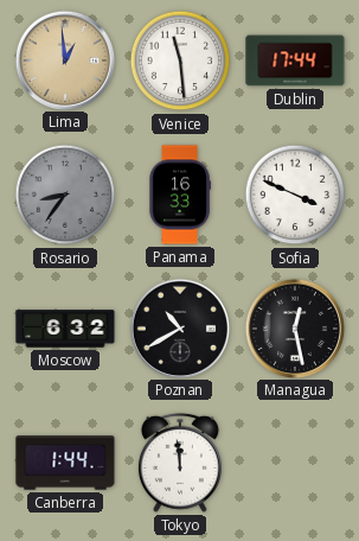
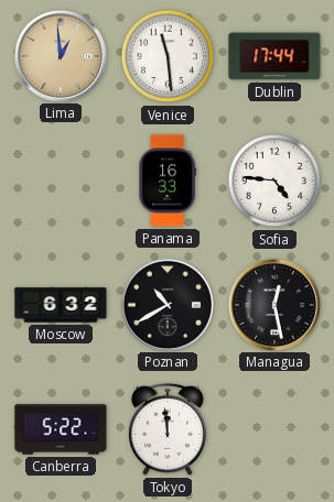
Rosario: 8:36 -> none (65, 195)
Sofia: 3:49 -> 4:46 (274, 181)
Canberra: 1:44 -> 5:22 (61, 429)
